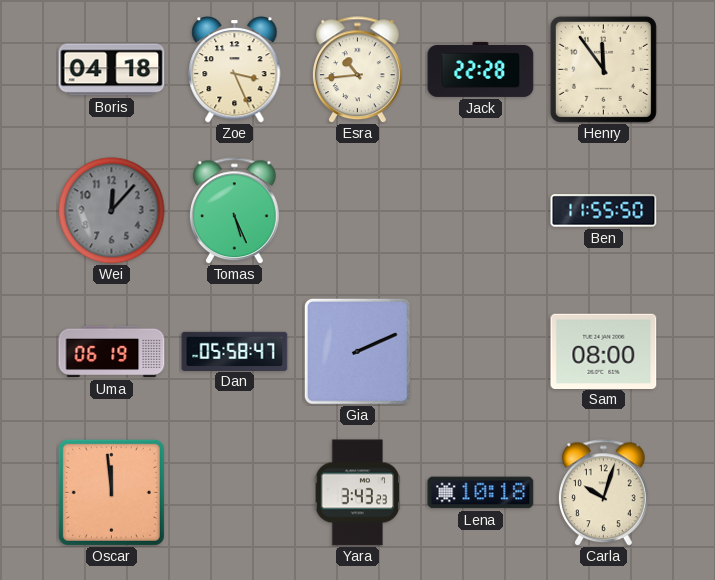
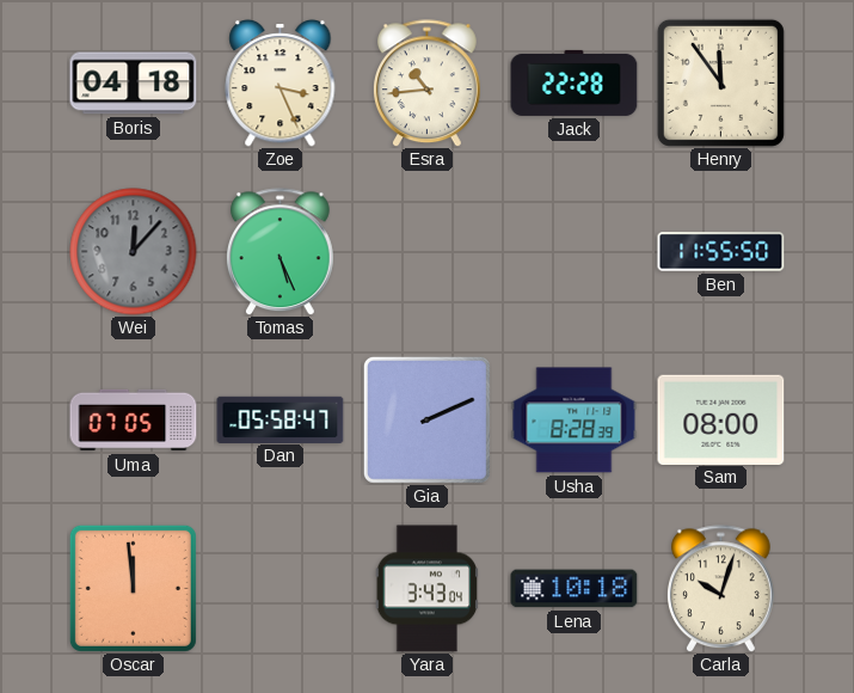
Uma: 06:19 -> 07:05 (134, 421)
Usha: none -> 8:28 (575, 421)
Yara: 3:43:23 -> 3:43:04 (428, 589)
